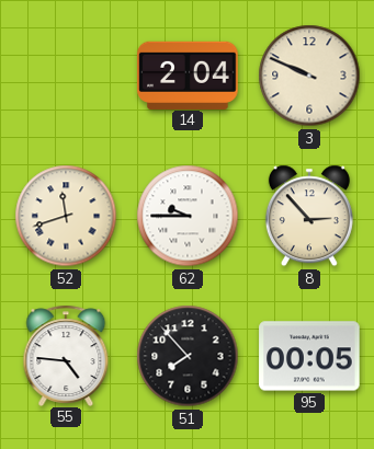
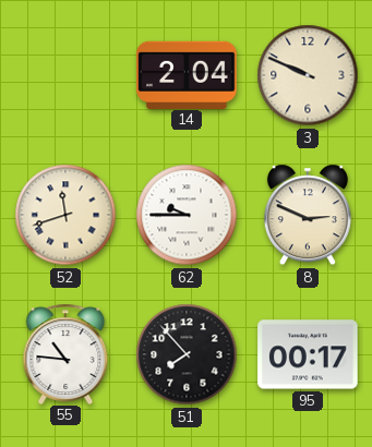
8: 2:53 -> 2:49 (308, 215)
55: 4:46 -> 10:46 (65, 353)
95: 00:05 -> 00:17 (308, 354)
